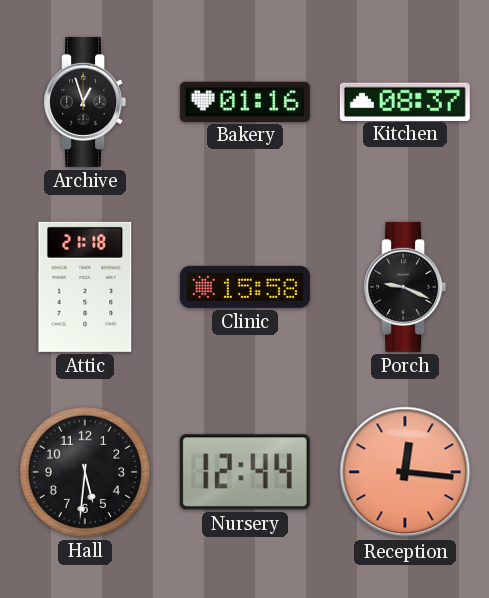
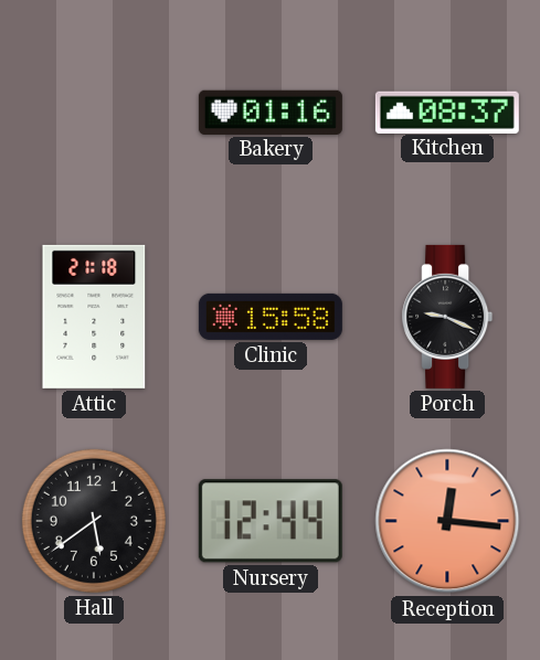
Archive: 12:57 -> none (85, 102)
Hall: 5:31 -> 5:39 (94, 521)
